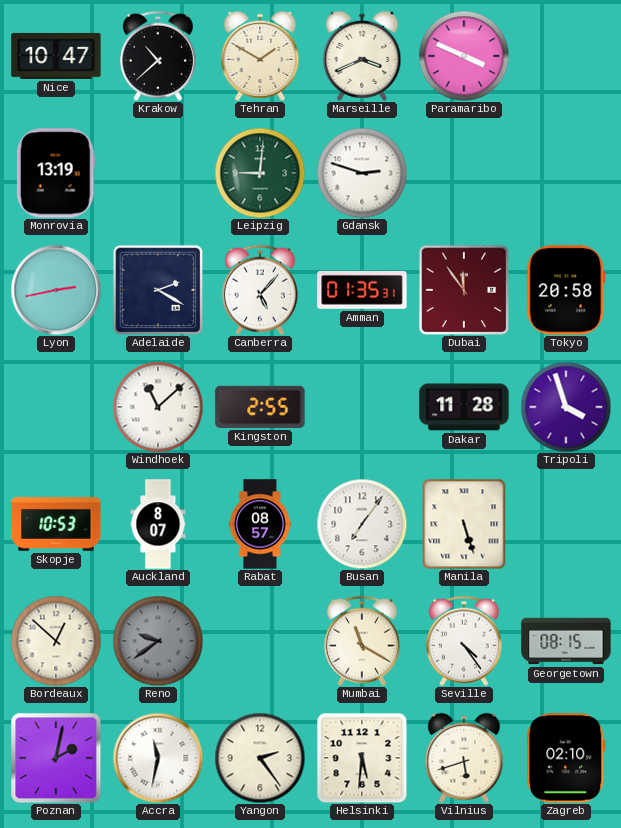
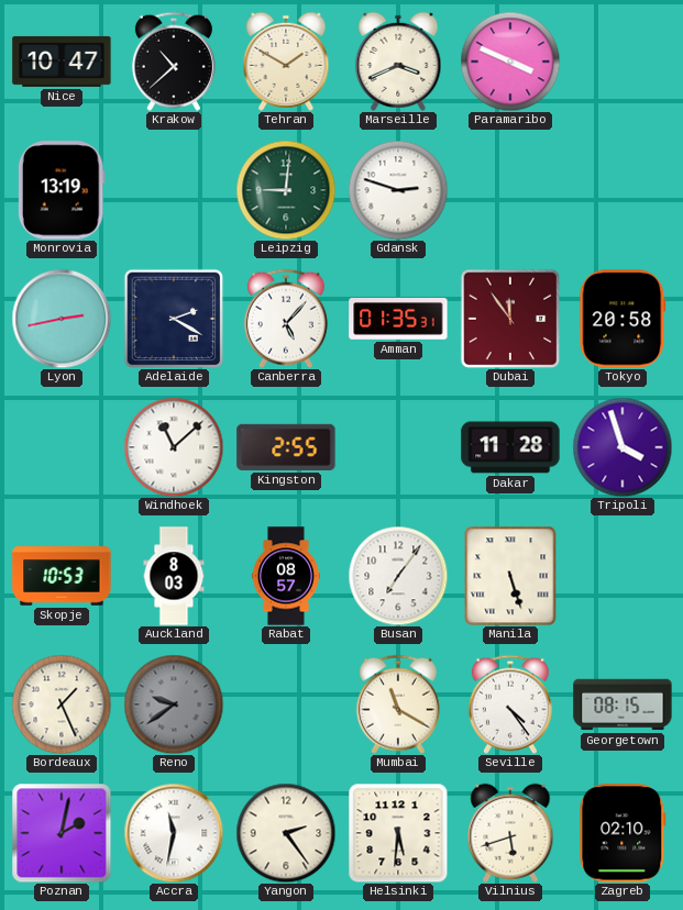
Auckland: 8:07 -> 8:03 (174, 576)
Bordeaux: 12:52 -> 1:26 (62, 704)
